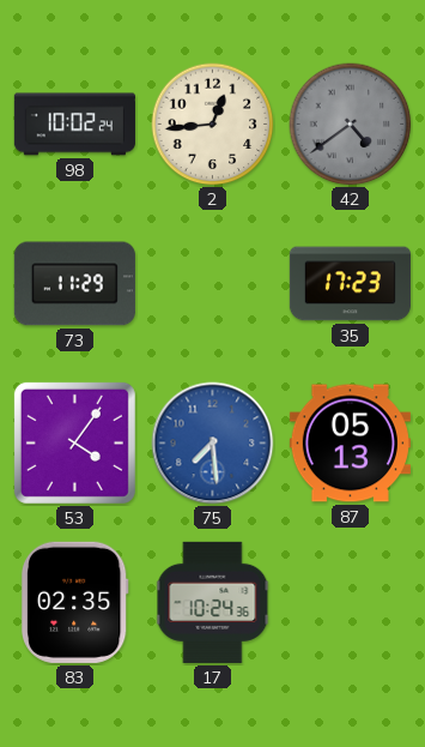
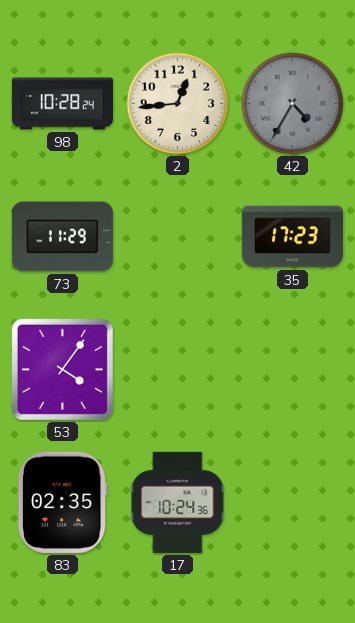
98: 10:02 -> 10:28 (62, 104)
42: 4:39 -> 4:35 (293, 104)
75: 7:29 -> none (213, 444)
87: 05:13 -> none (350, 444)
